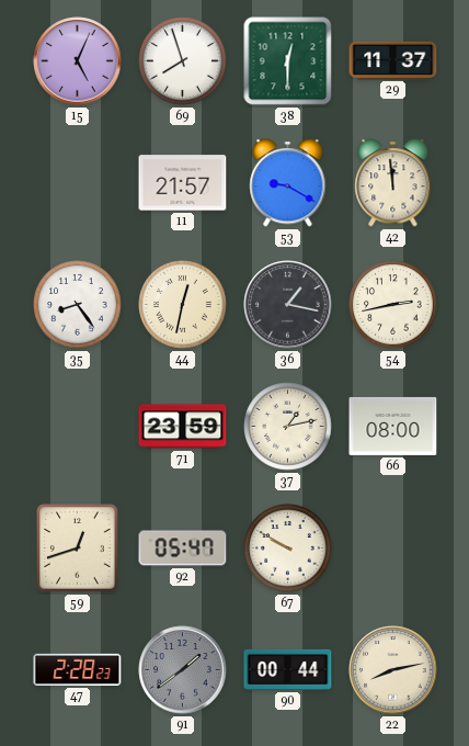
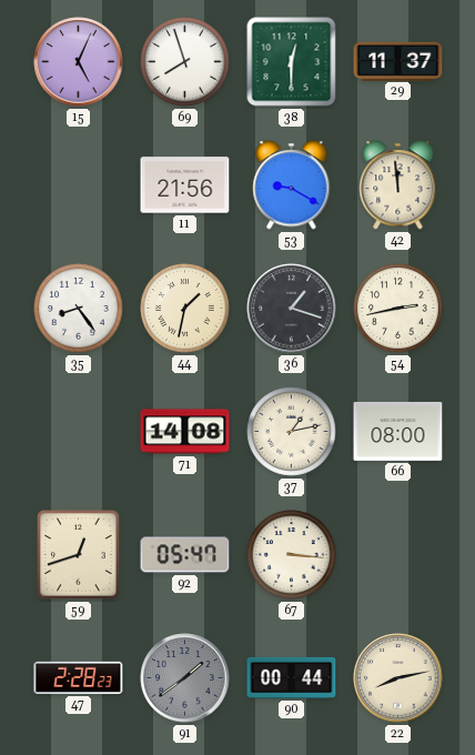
11: 21:57 -> 21:56 (185, 185)
44: 12:32 -> 1:32 (185, 309)
36: 1:17 -> 1:18 (292, 309)
71: 23:59 -> 14:08 (185, 432)
67: 9:50 -> 3:16 (292, 555)
